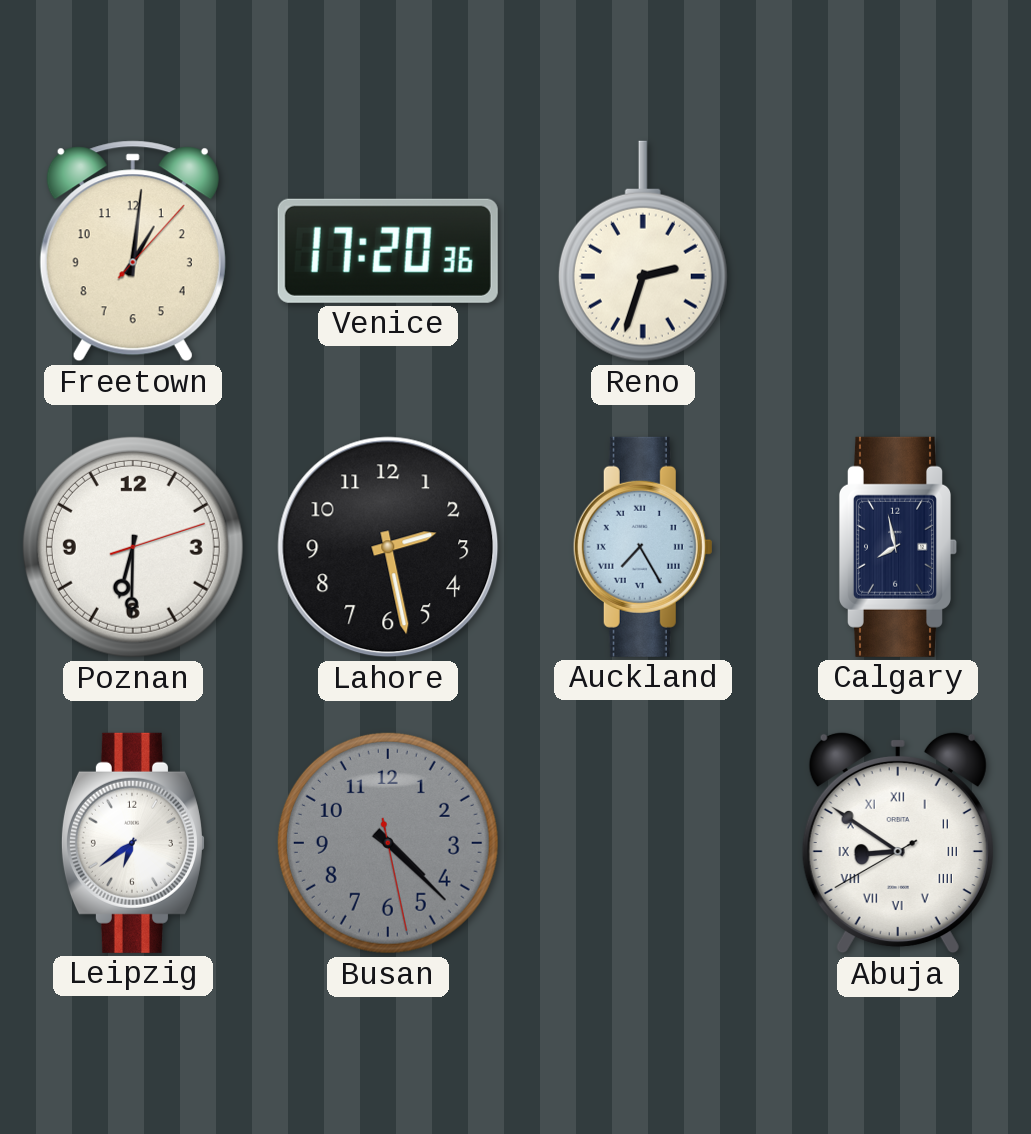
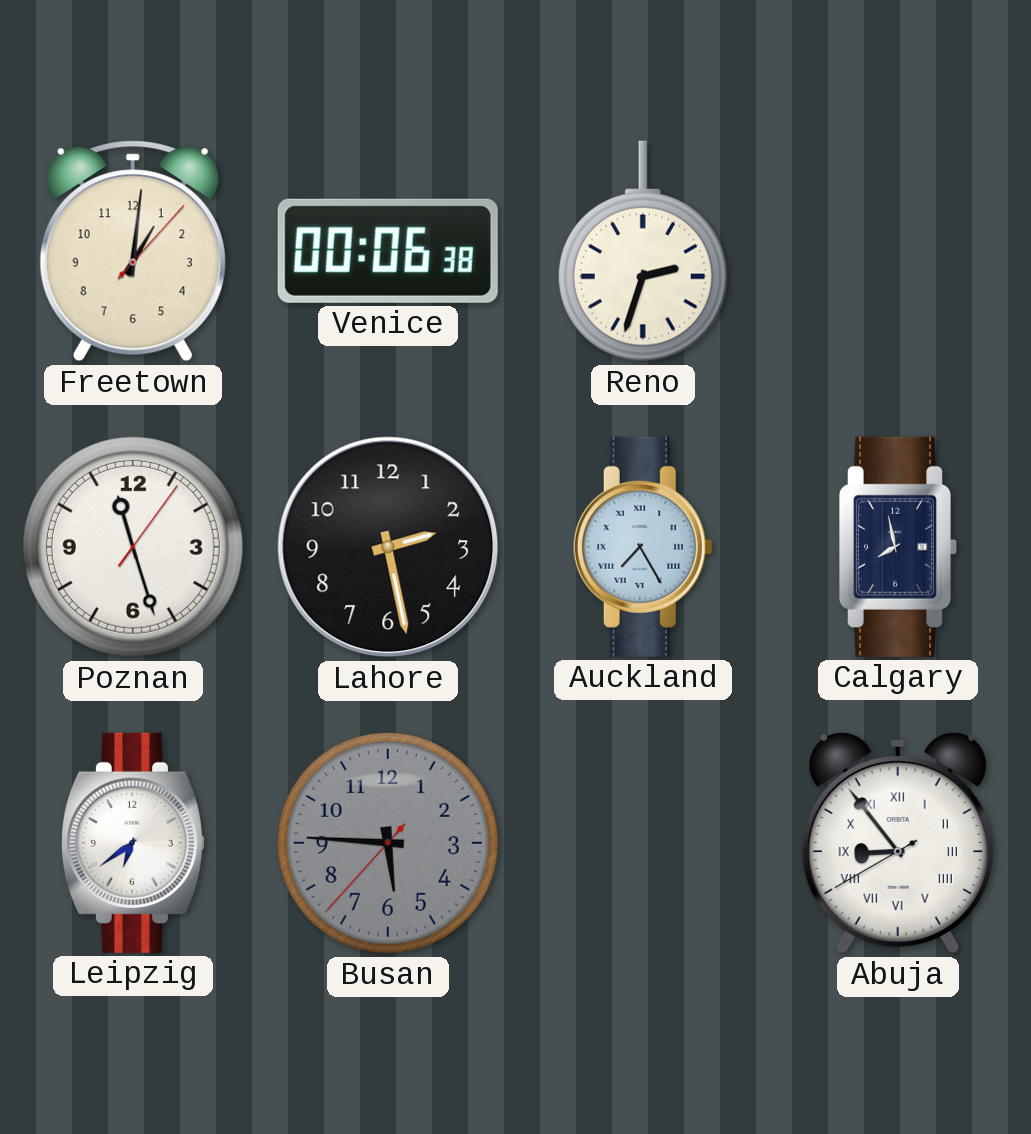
Venice: 17:20 -> 00:06 (388, 251)
Poznan: 6:30 -> 11:27 (133, 547)
Busan: 4:22 -> 5:45 (388, 843)
Abuja: 8:50 -> 8:53 (898, 843)
